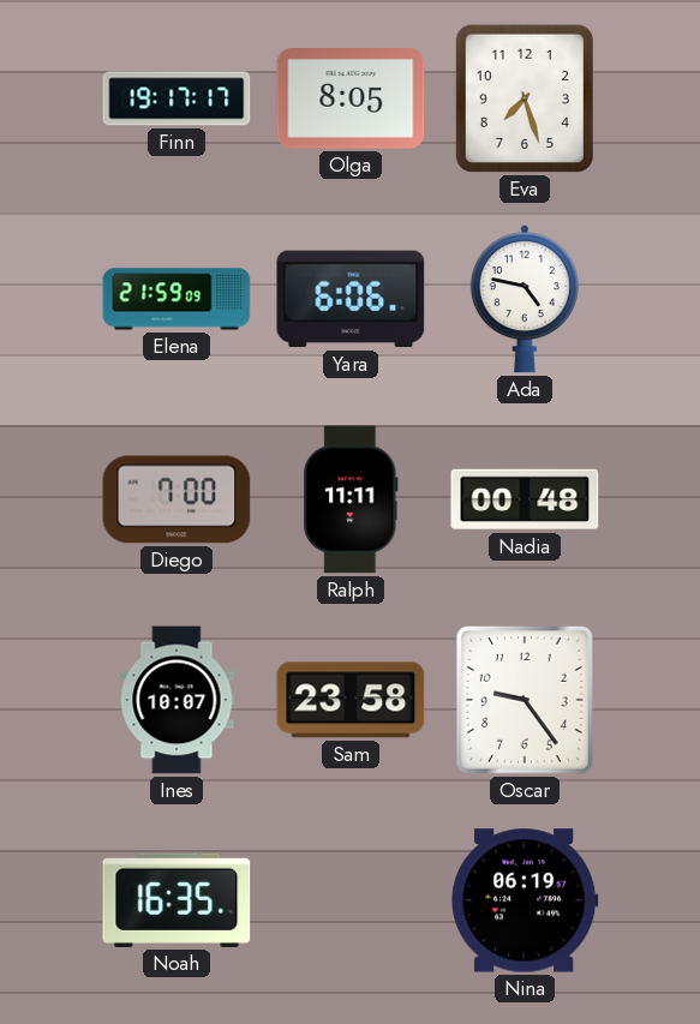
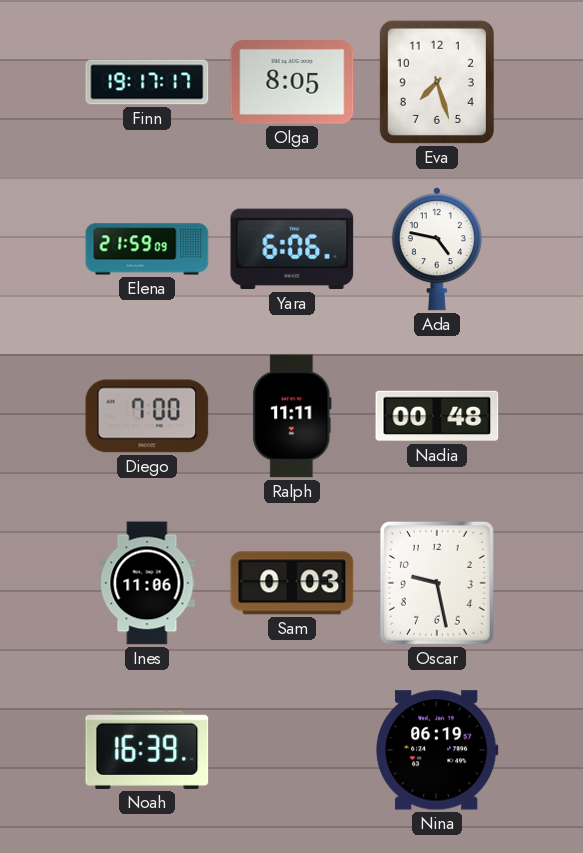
Ines: 10:07 -> 11:06 (147, 583)
Sam: 23:58 -> 0:03 (292, 583)
Oscar: 9:24 -> 9:28 (437, 583)
Noah: 16:35 -> 16:39 (147, 750)
